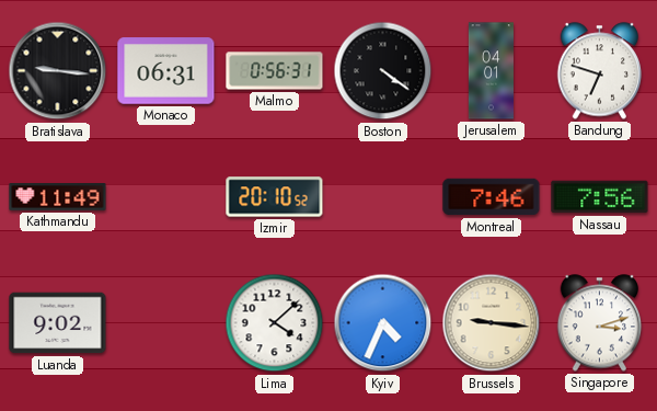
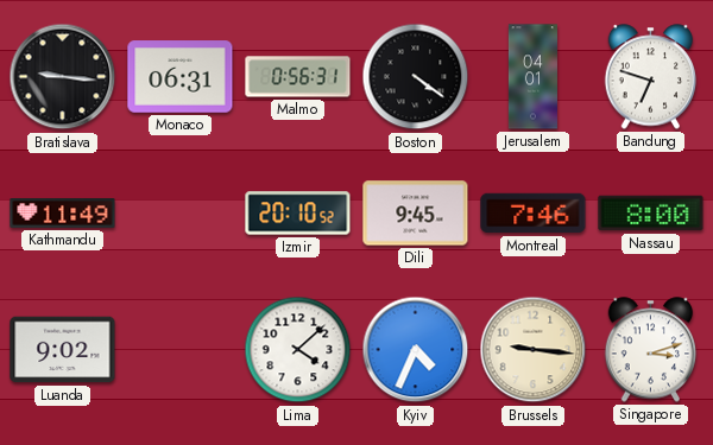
Dili: none -> 9:45 (416, 214)
Nassau: 7:56 -> 8:00 (651, 214)
